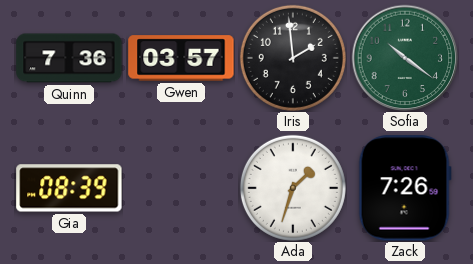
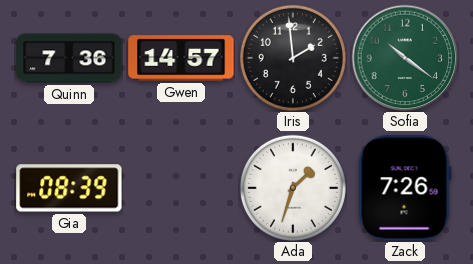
Gwen: 03:57 -> 14:57 (181, 58)
